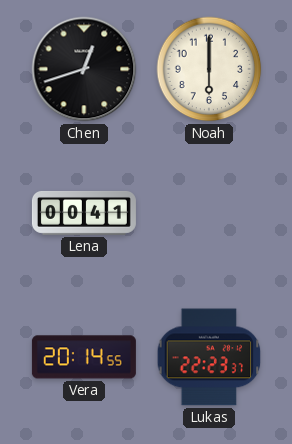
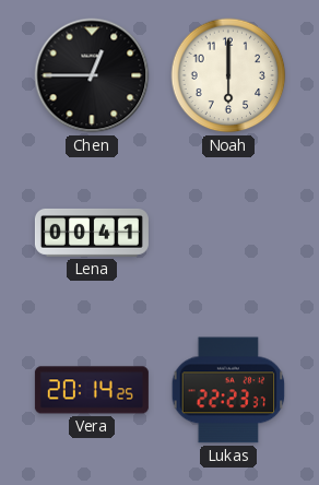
Chen: 12:42 -> 12:45 (92, 75)
Vera: 20:14:55 -> 20:14:25 (92, 390)
